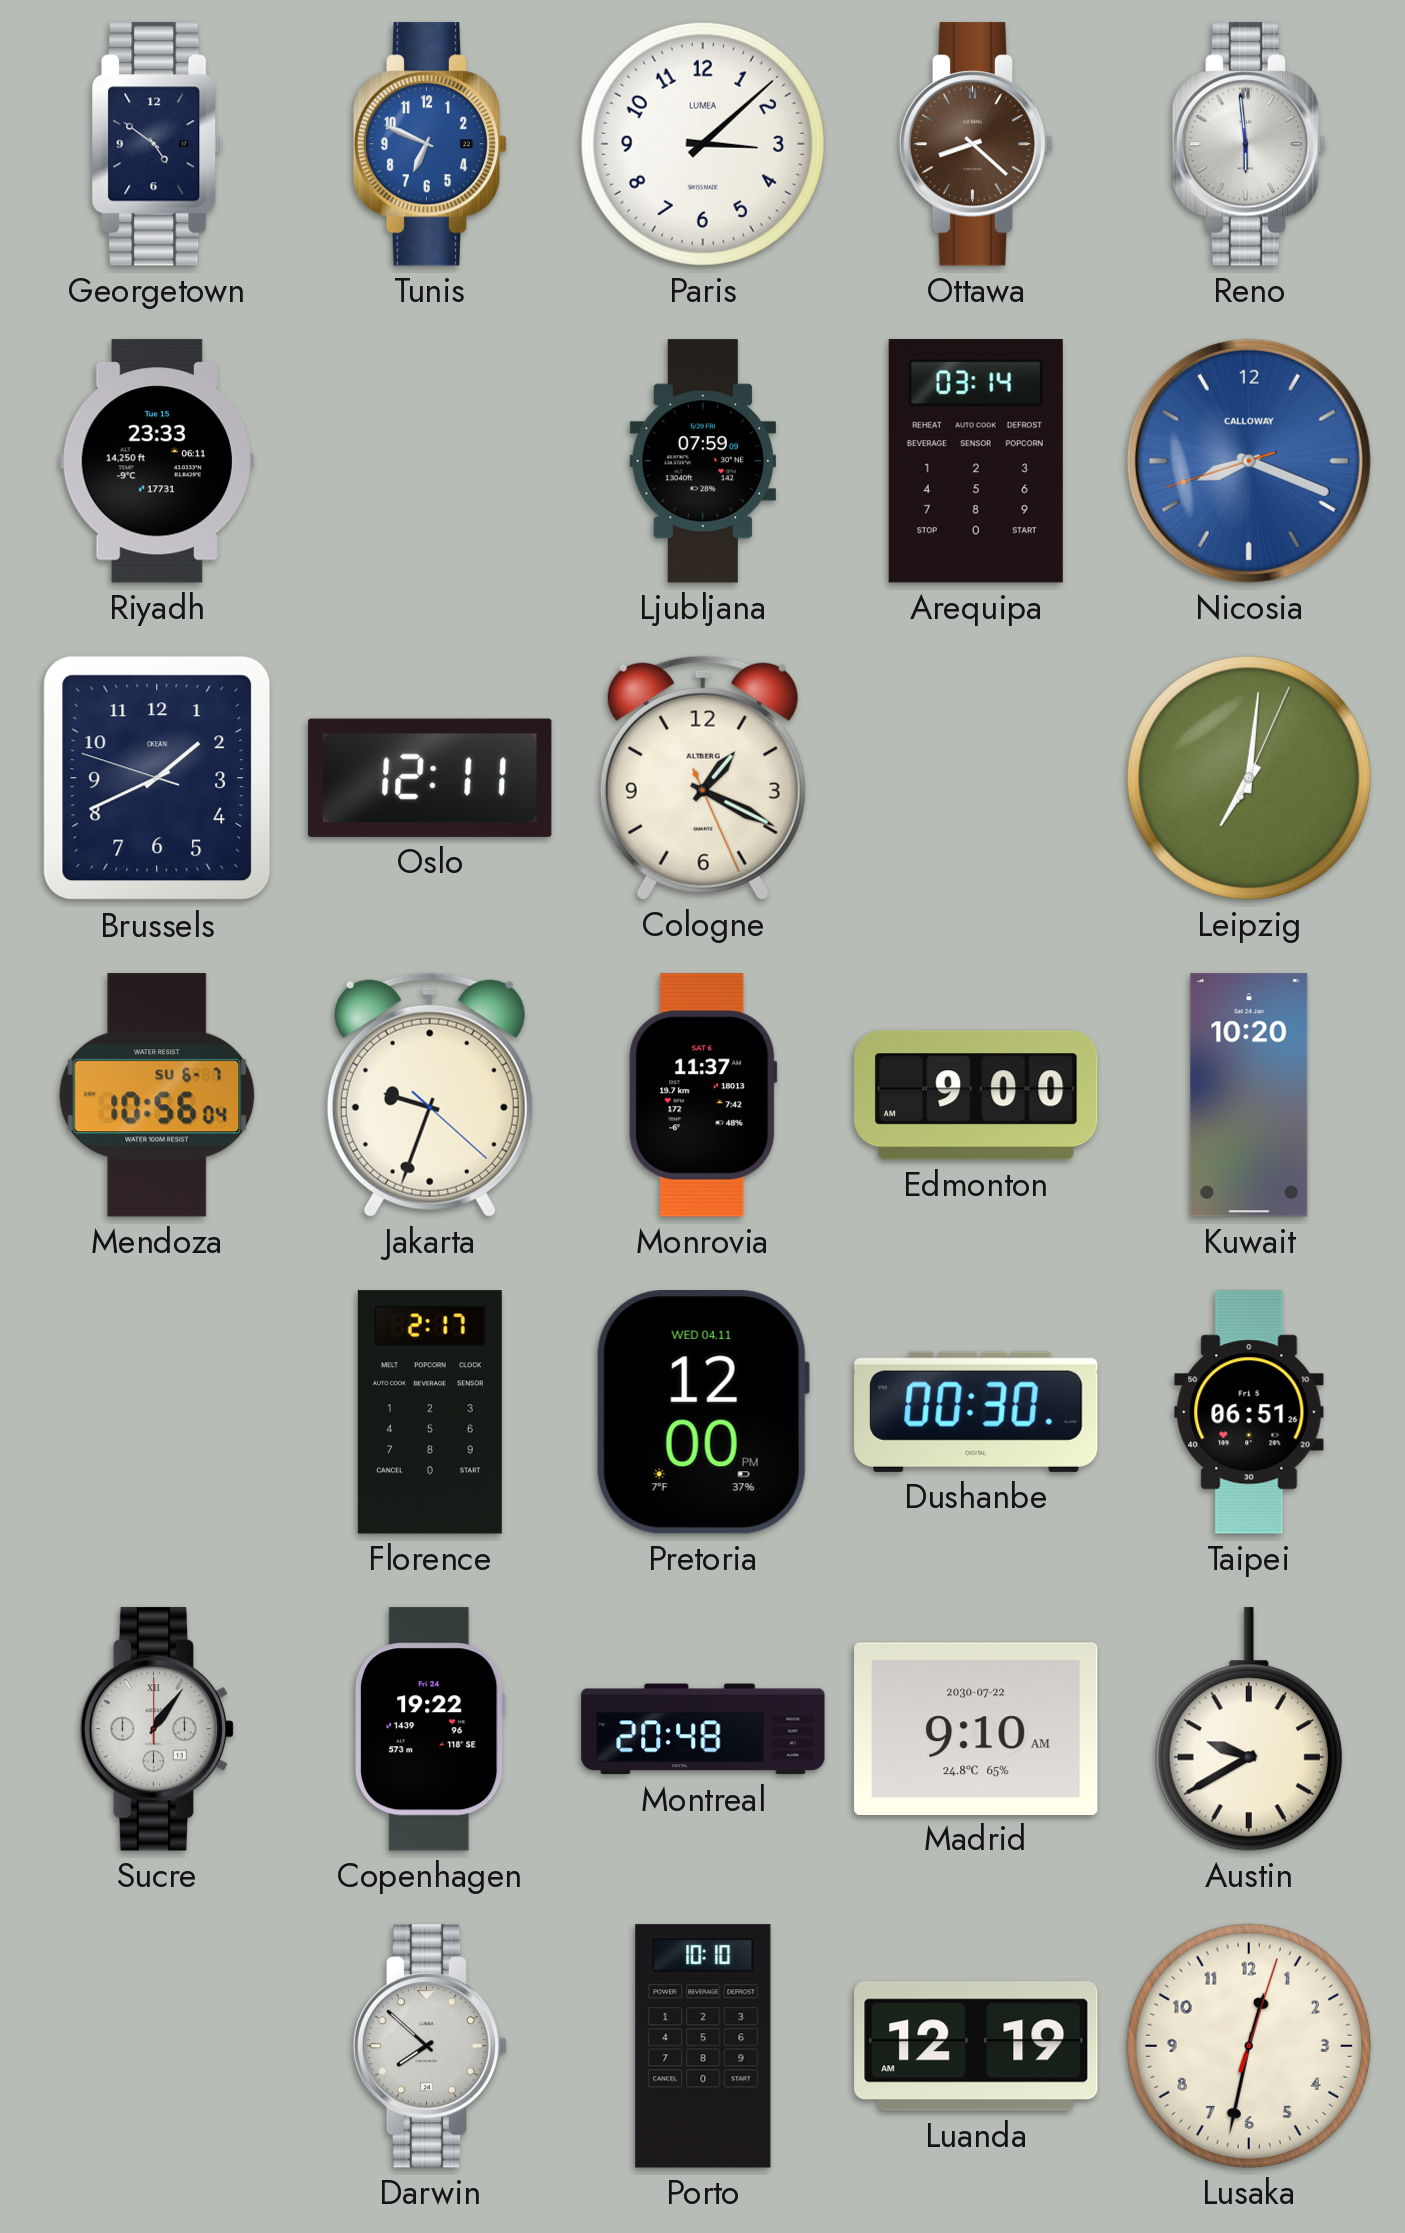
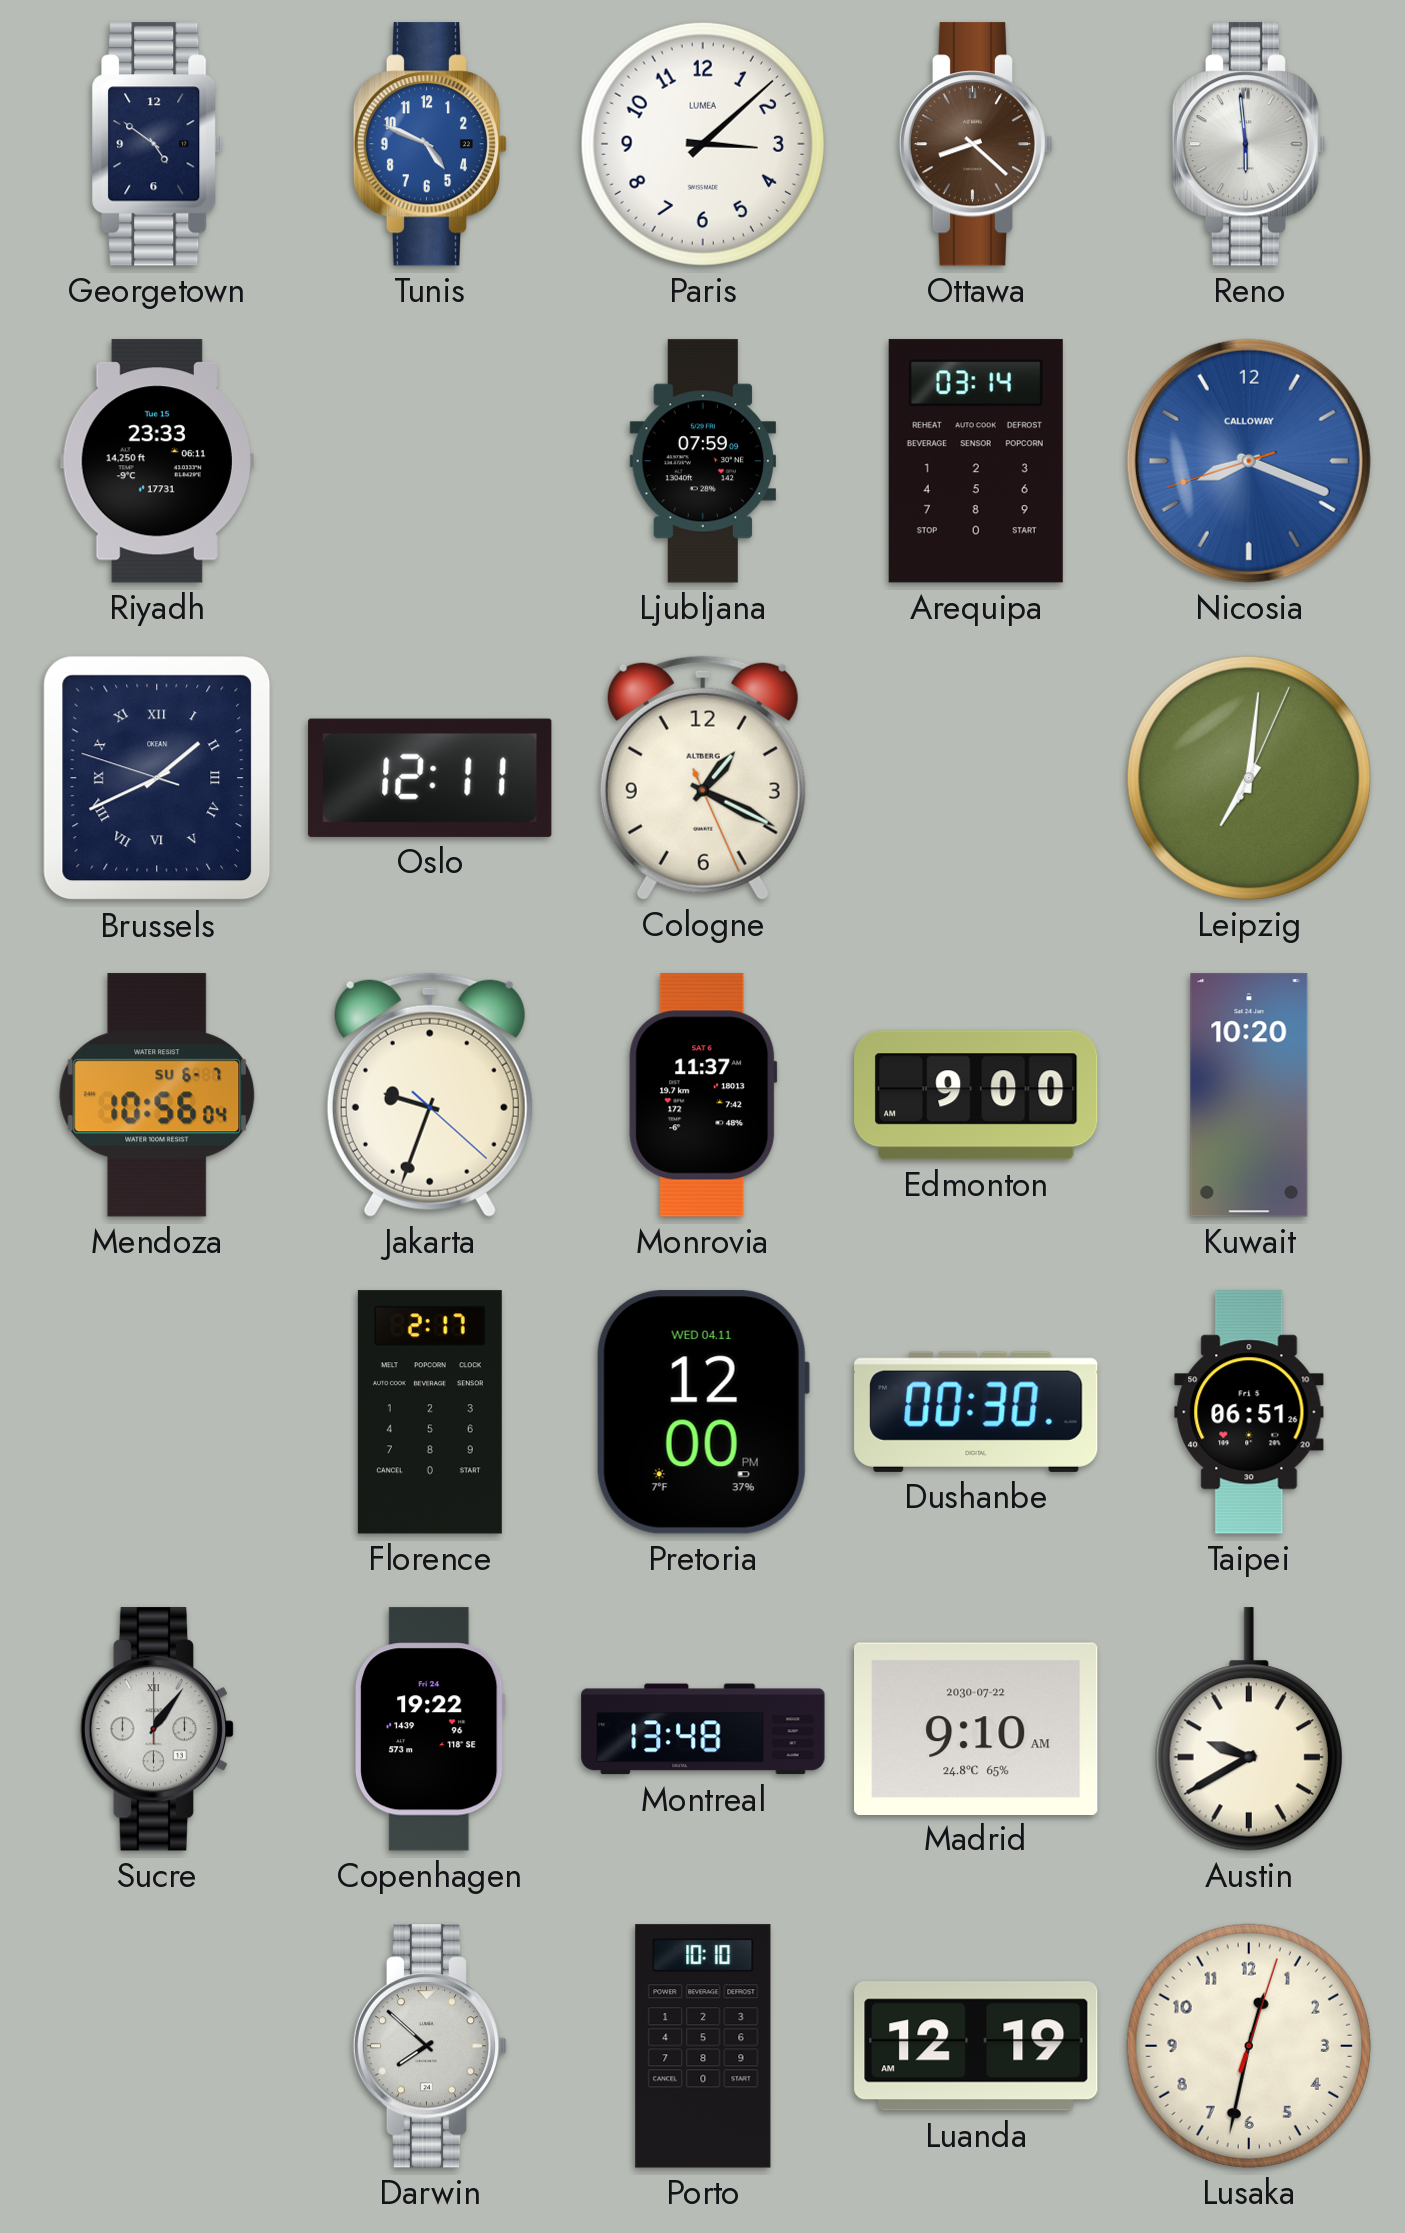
Tunis: 6:49 -> 4:49 (430, 144)
Brussels numerals: Arabic -> Roman (157, 778)
Montreal: 20:48 -> 13:48 (703, 1729)
